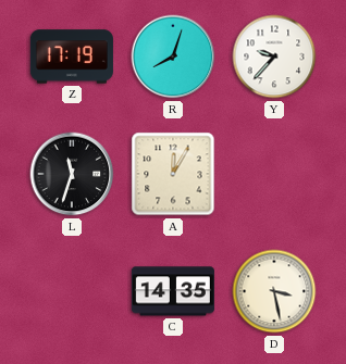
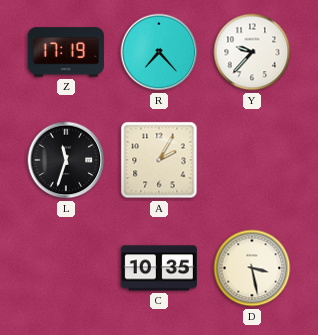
R: 8:03 -> 7:23 (159, 52)
A: 12:05 -> 2:05 (159, 160)
C: 14:35 -> 10:35 (159, 268)
